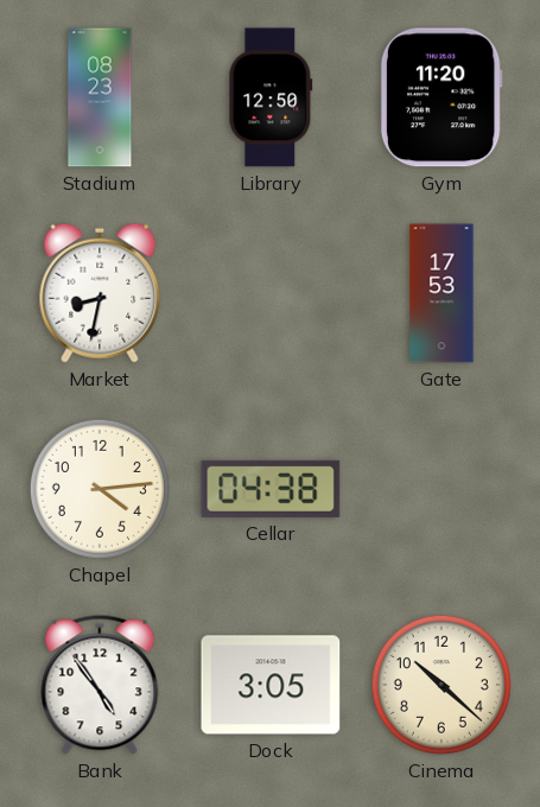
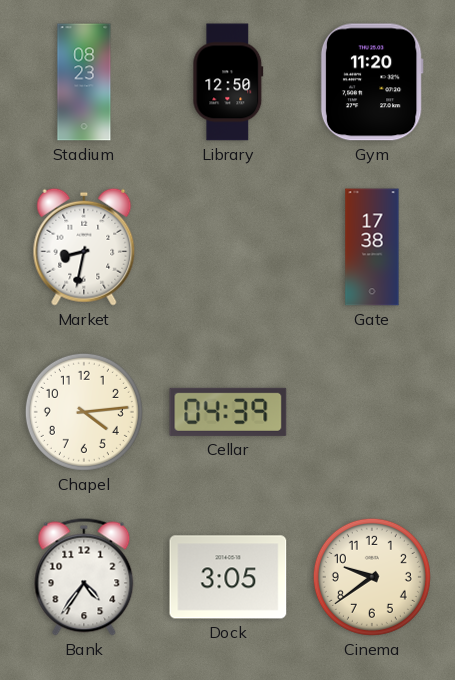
Gate: 17:53 -> 17:38 (372, 247)
Cellar: 04:38 -> 04:39 (228, 412)
Bank: 4:54 -> 4:36 (84, 577)
Cinema: 10:22 -> 9:39 (372, 577)
